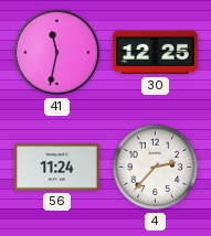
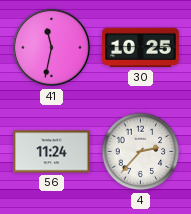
30: 12:25 -> 10:25 (141, 48)
